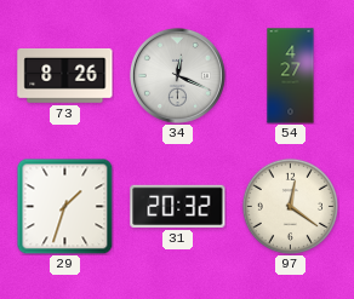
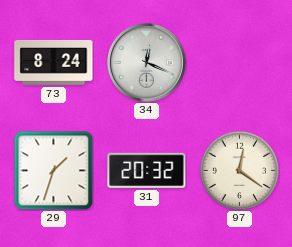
73: 8:26 -> 8:24 (54, 62)
54: 4:27 -> none (291, 76)
